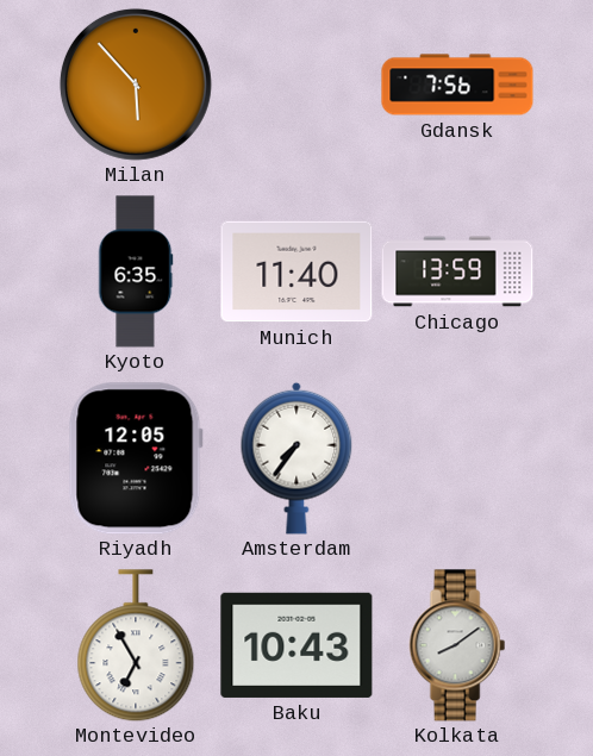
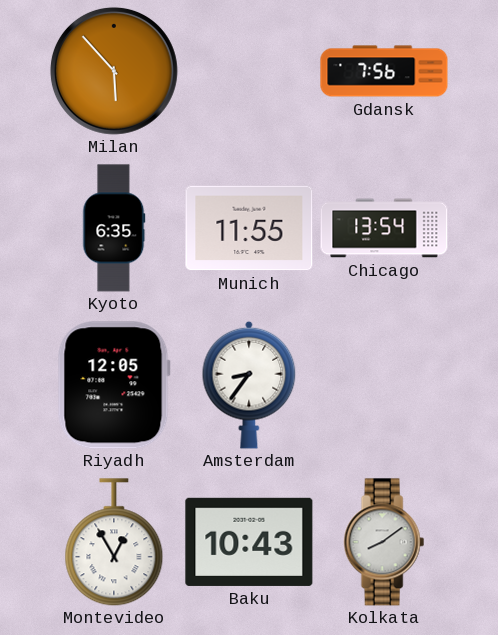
Munich: 11:40 -> 11:55 (249, 228)
Chicago: 13:59 -> 13:54 (384, 228)
Amsterdam: 7:36 -> 8:36 (249, 385)
Montevideo: 6:55 -> 12:55 (114, 542)
